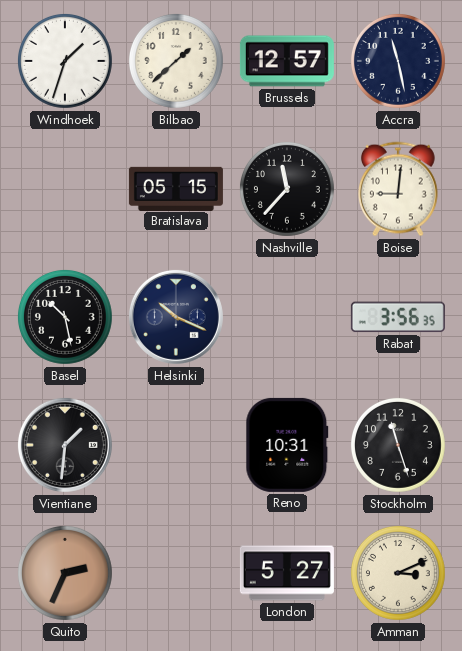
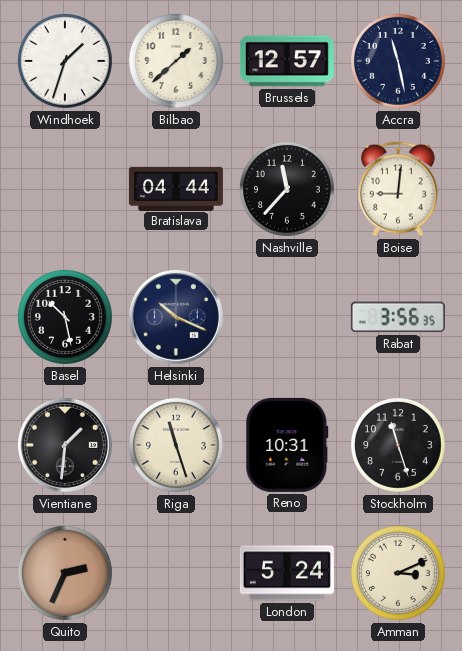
Bratislava: 05:15 -> 04:44 (176, 188)
Riga: none -> 11:27 (176, 445)
London: 5:27 -> 5:24 (287, 573)
